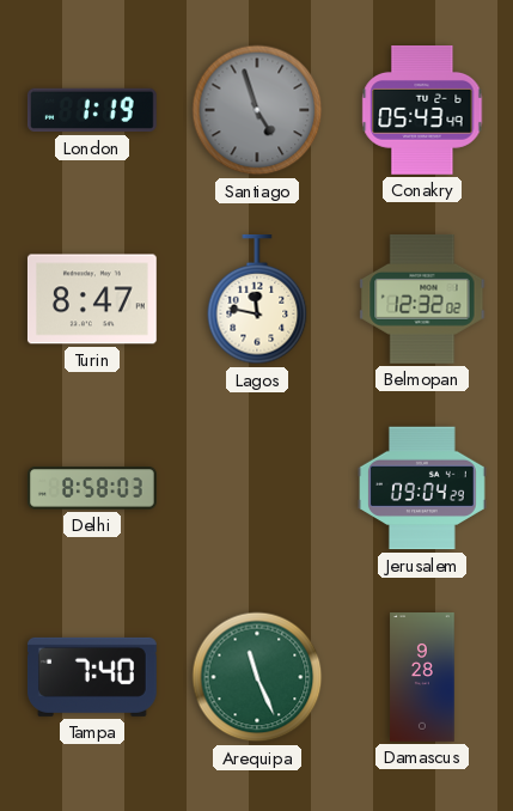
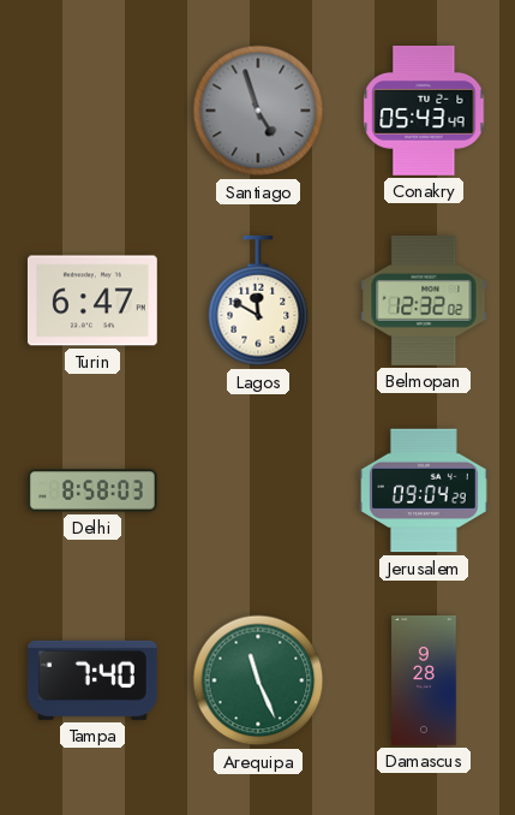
London: 1:19 -> none (92, 110)
Turin: 8:47 -> 6:47 (92, 301)
Lagos: 11:47 -> 11:50 (258, 302)
